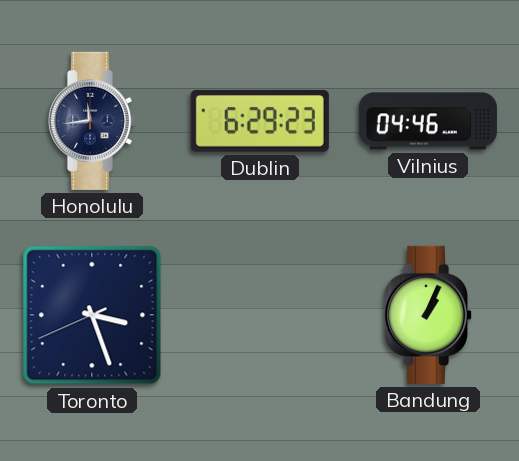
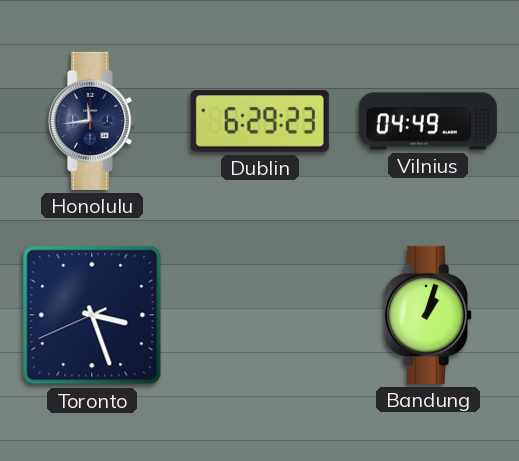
Vilnius: 04:46 -> 04:49 (428, 121)
Bandung: 1:04 -> 1:03 (427, 315)
